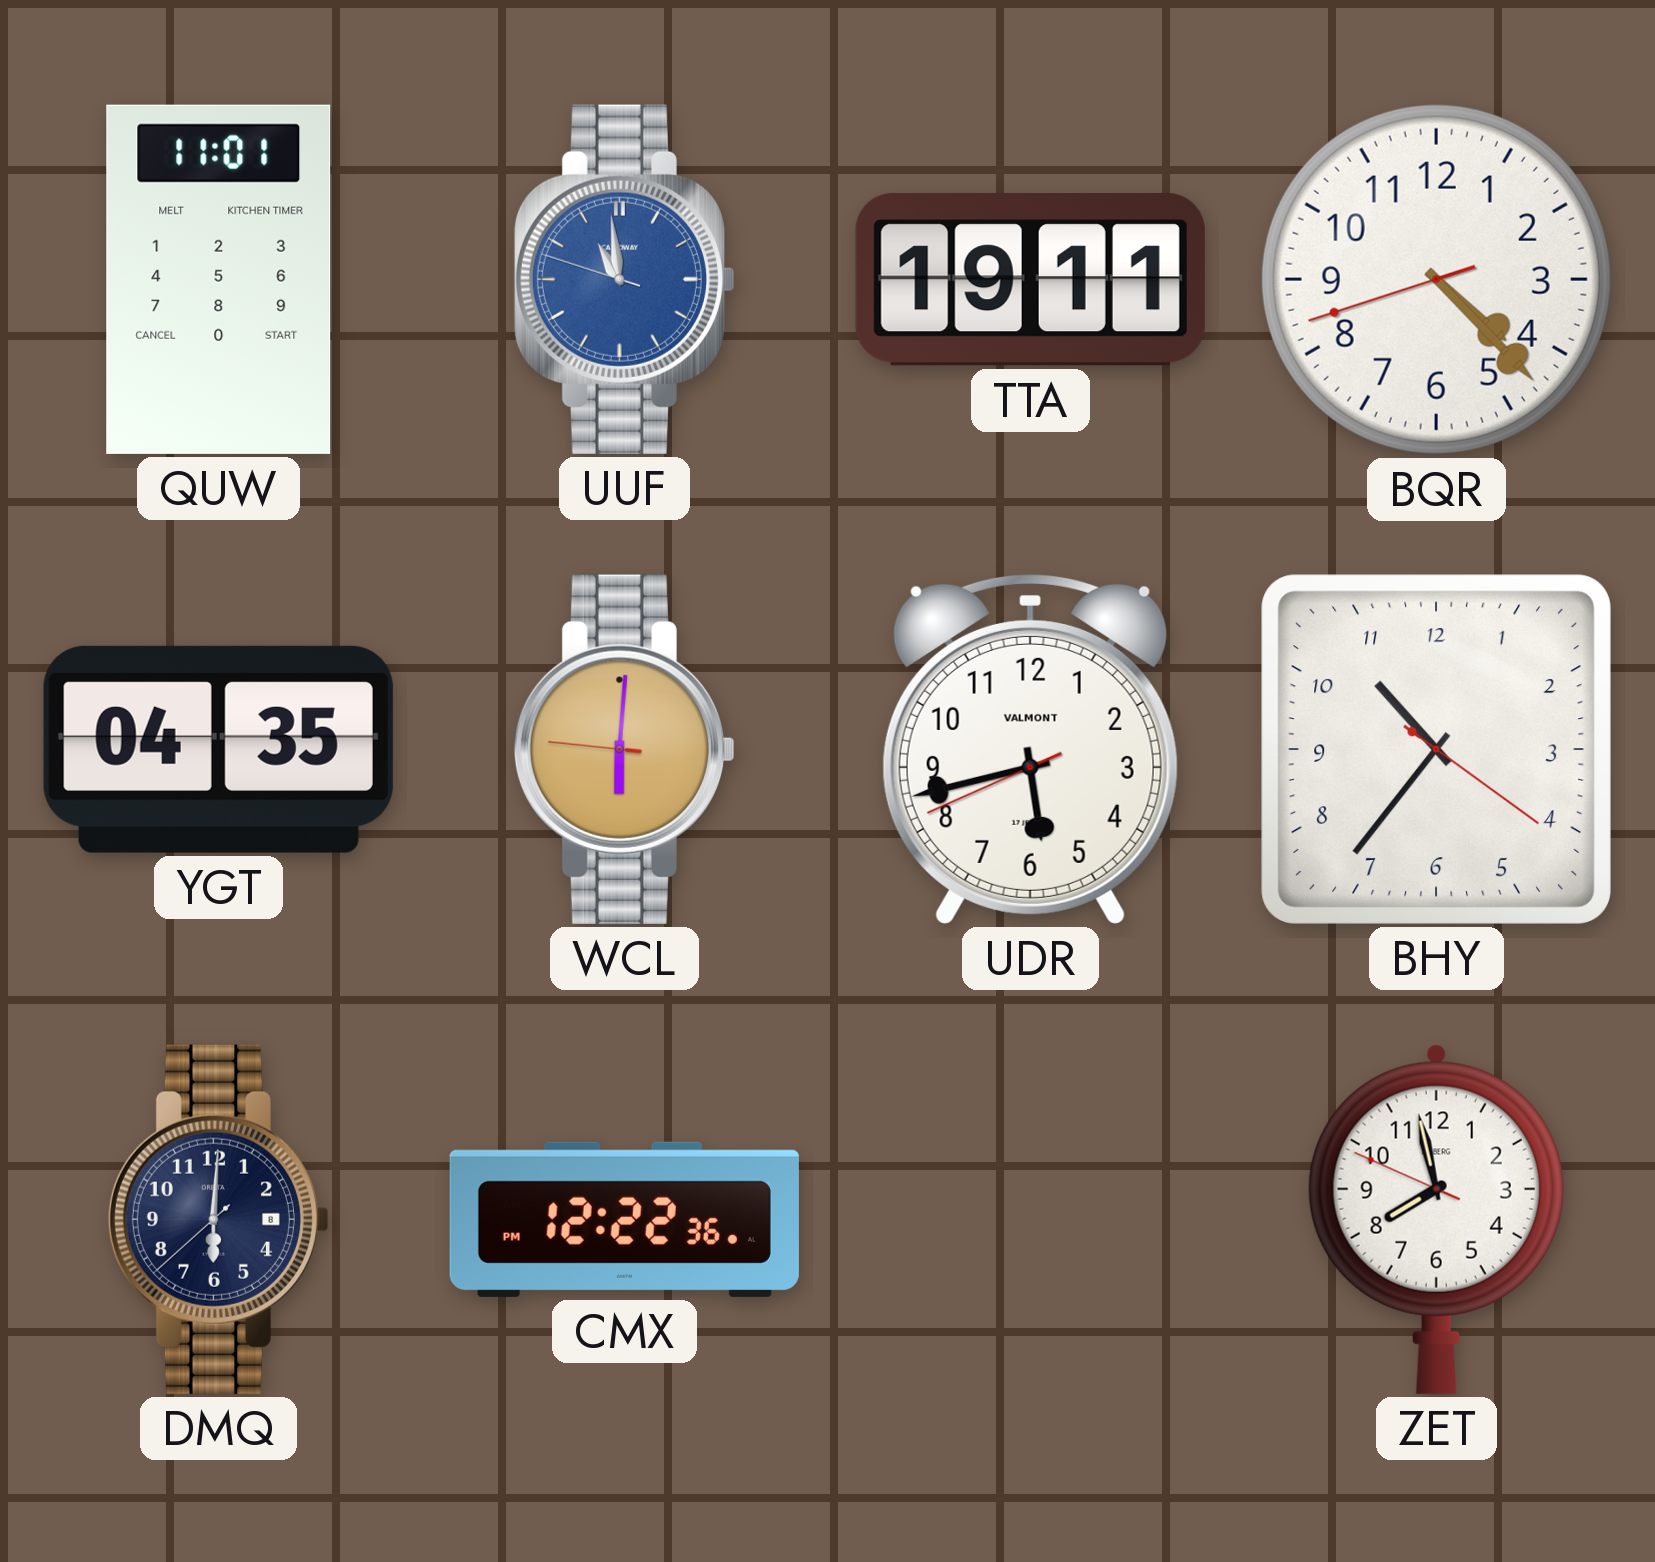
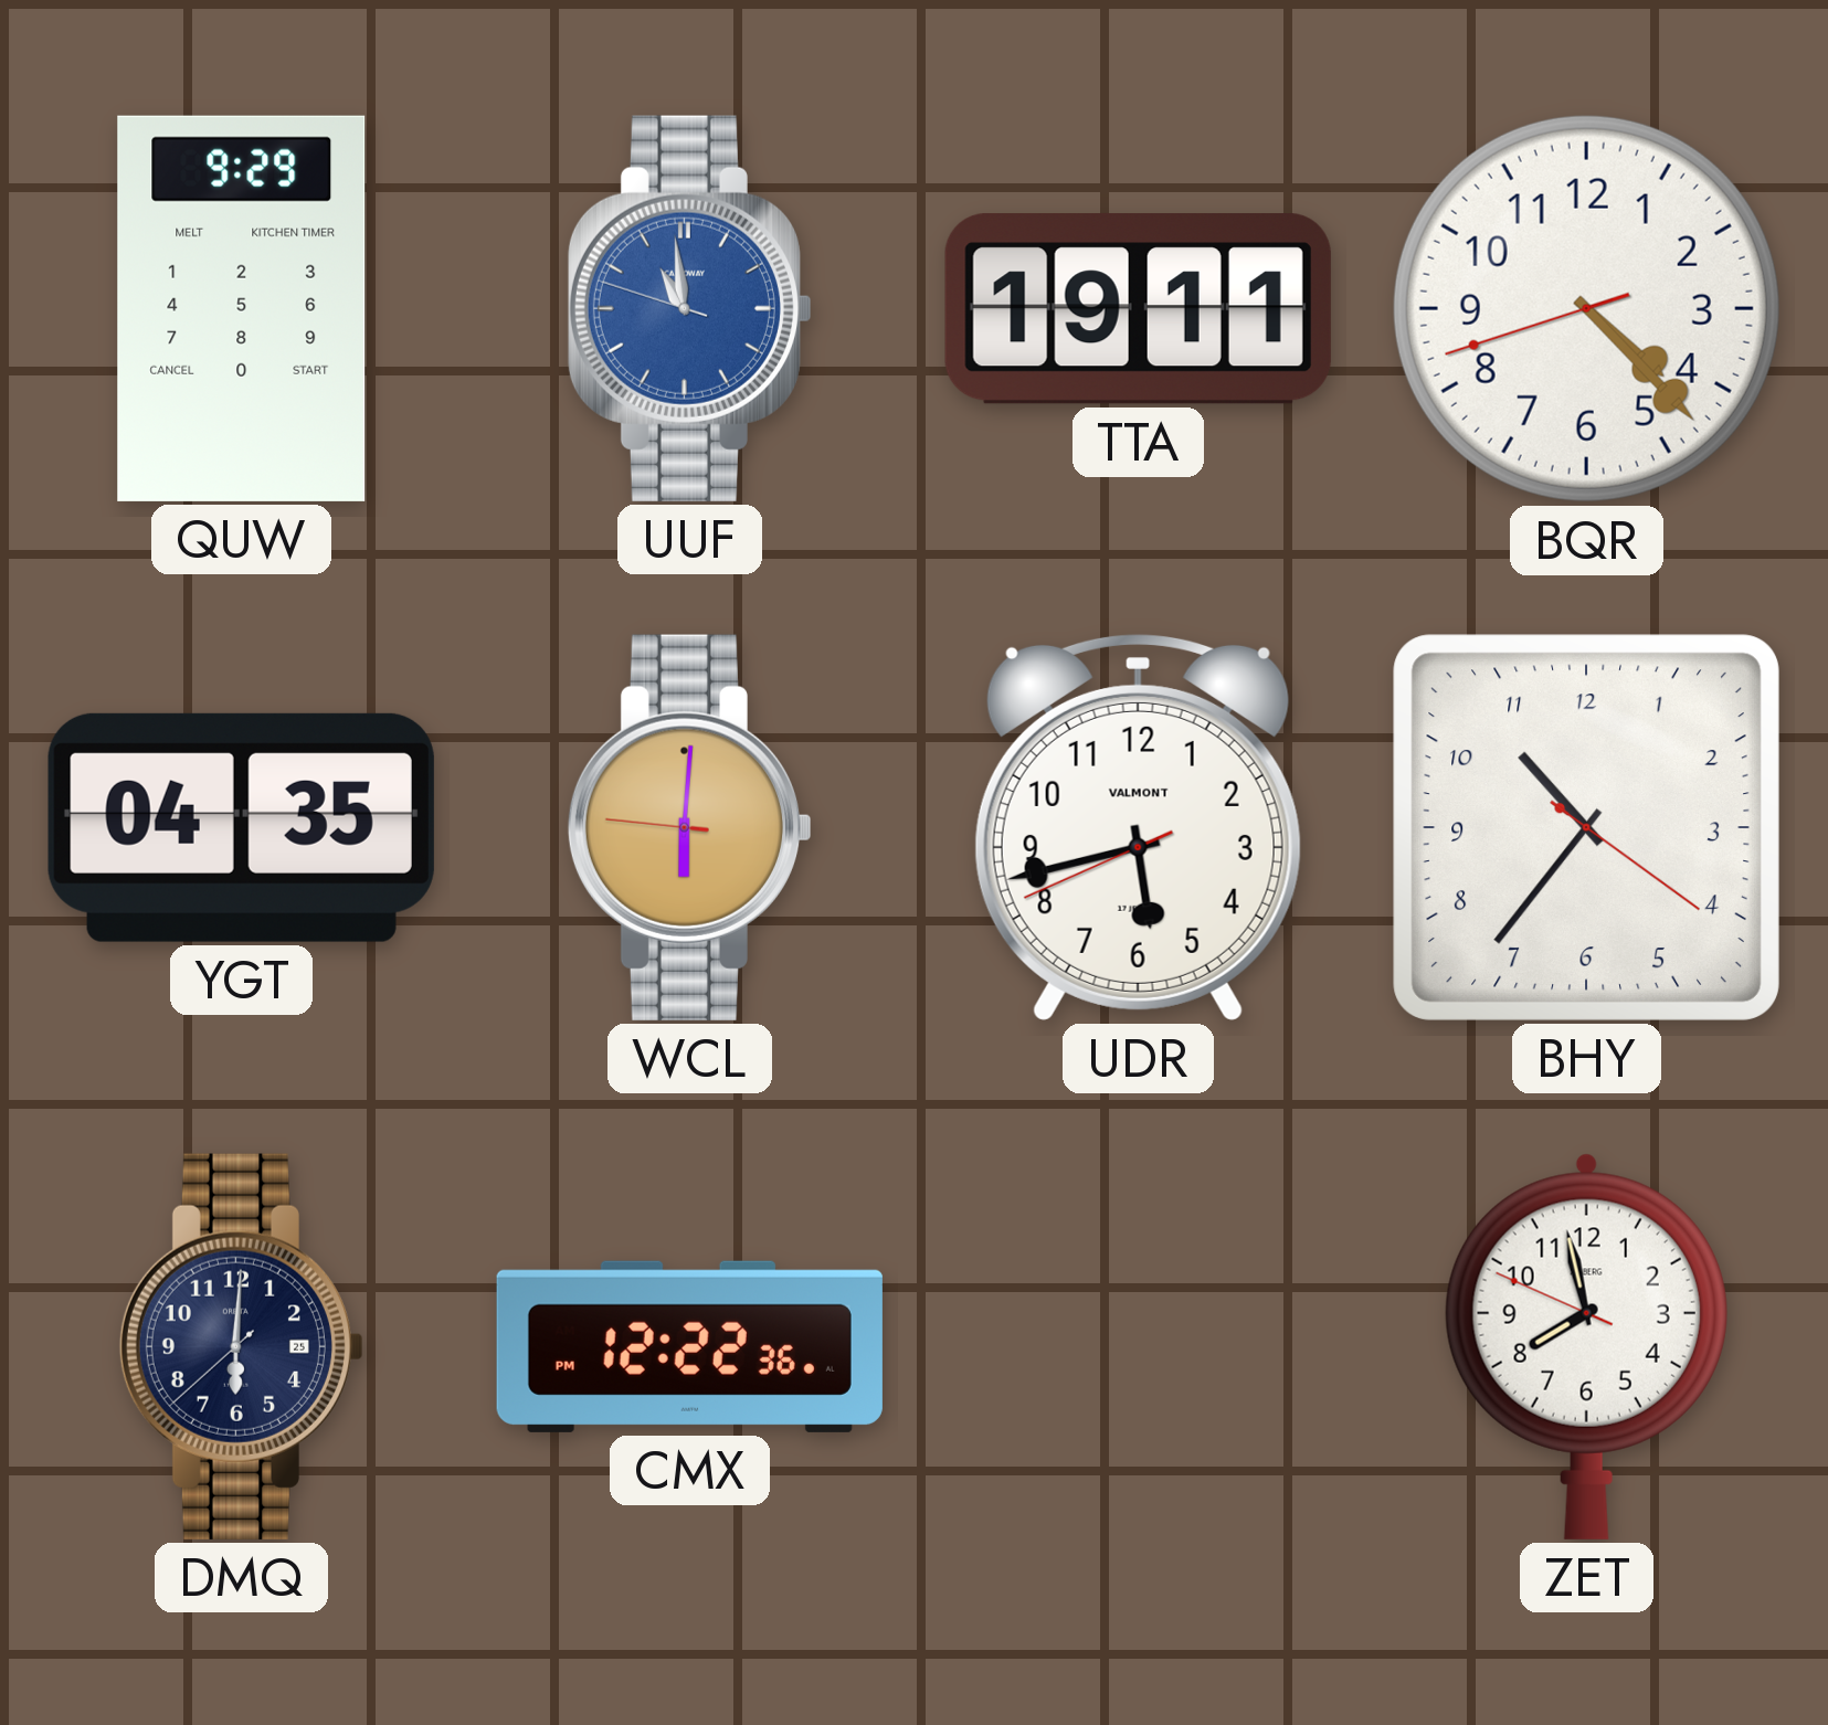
QUW: 11:01 -> 9:29 (242, 308)
DMQ date: 8 -> 25 (241, 1346)
